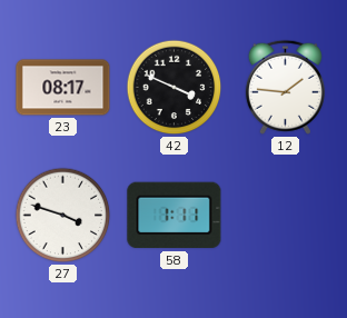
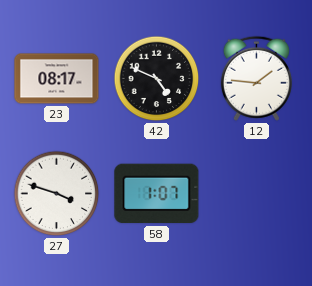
42: 3:49 -> 4:49 (157, 79)
58: 1:11 -> 1:07 (157, 194)
